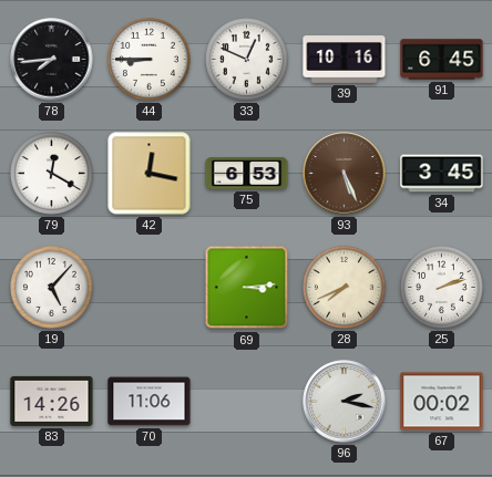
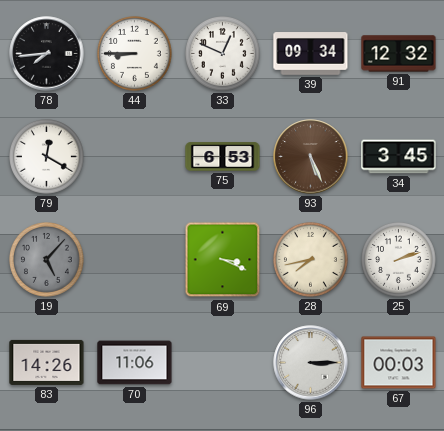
39: 10:16 -> 09:34 (311, 54)
91: 6:45 -> 12:32 (399, 54)
42: 12:17 -> none (150, 174)
19 dial: white -> grey (47, 260)
69: 3:14 -> 3:19 (223, 260)
28: 7:41 -> 7:43 (311, 260)
96: 2:17 -> 3:15 (311, 363)
67: 00:02 -> 00:03 (399, 363)
